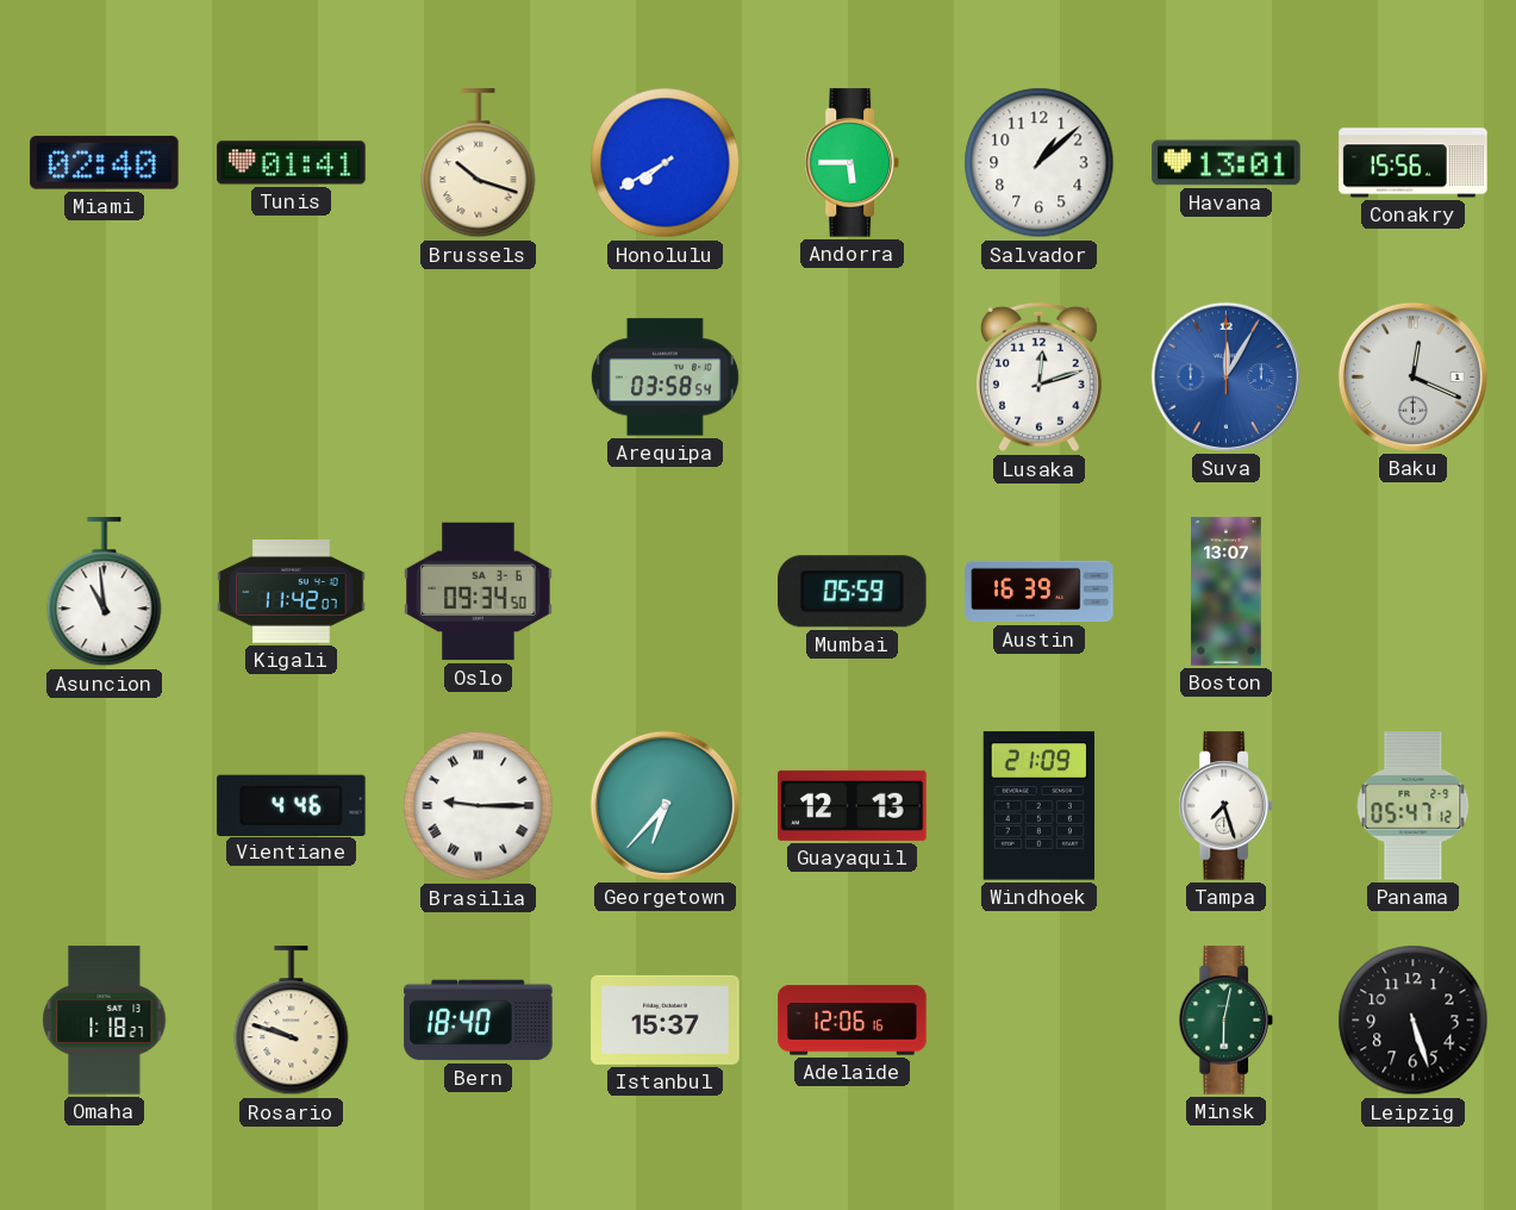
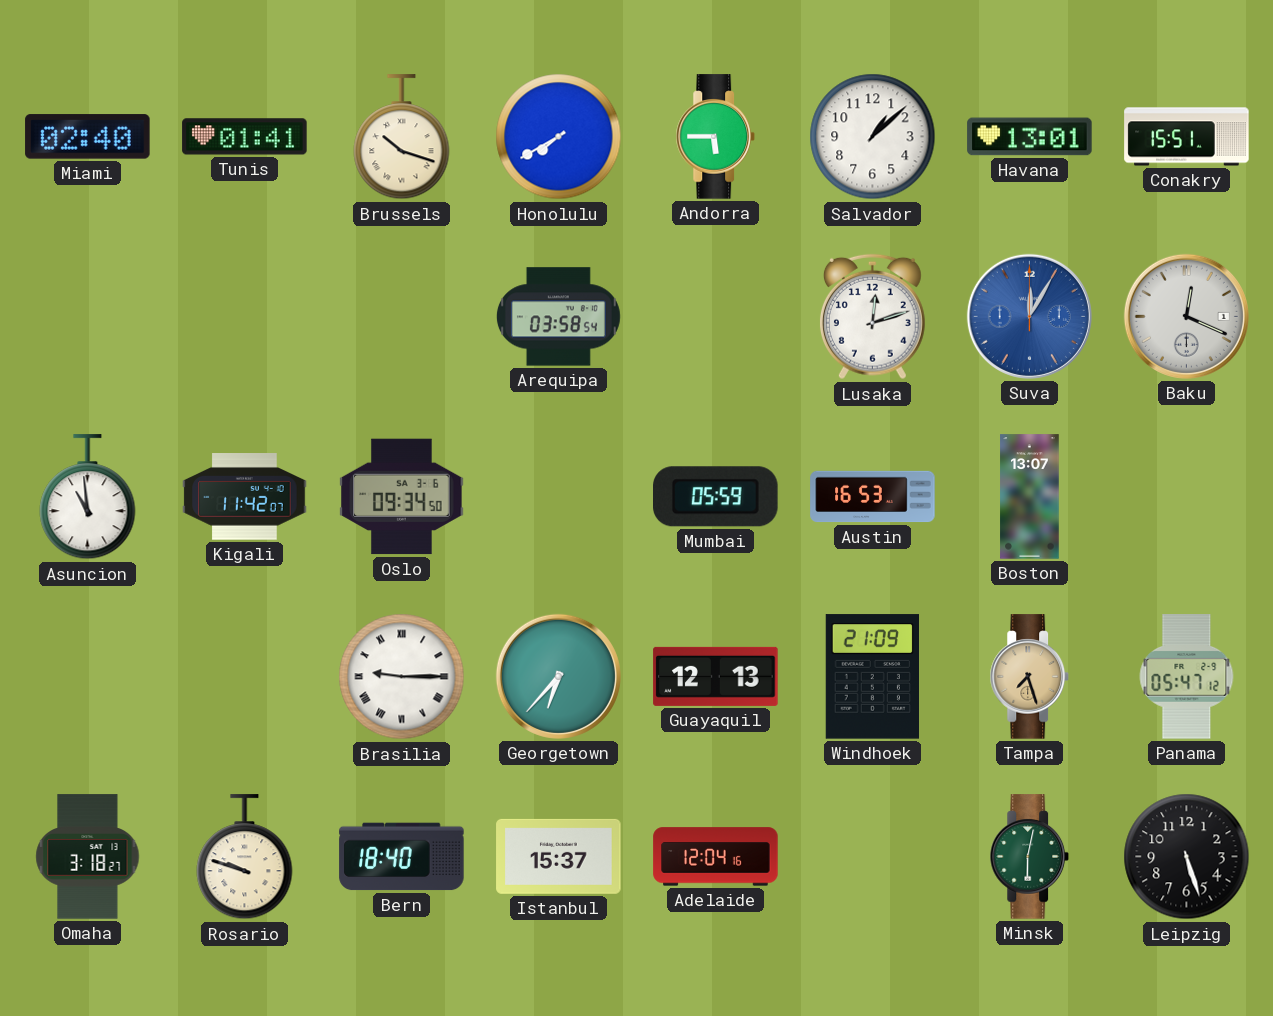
Conakry: 15:56 -> 15:51 (1187, 137)
Austin: 16:39 -> 16:53 (873, 497)
Vientiane: 4:46 -> none (292, 805)
Tampa dial: white -> champagne (1030, 677)
Omaha: 1:18 -> 3:18 (88, 857)
Adelaide: 12:06 -> 12:04 (716, 857)
